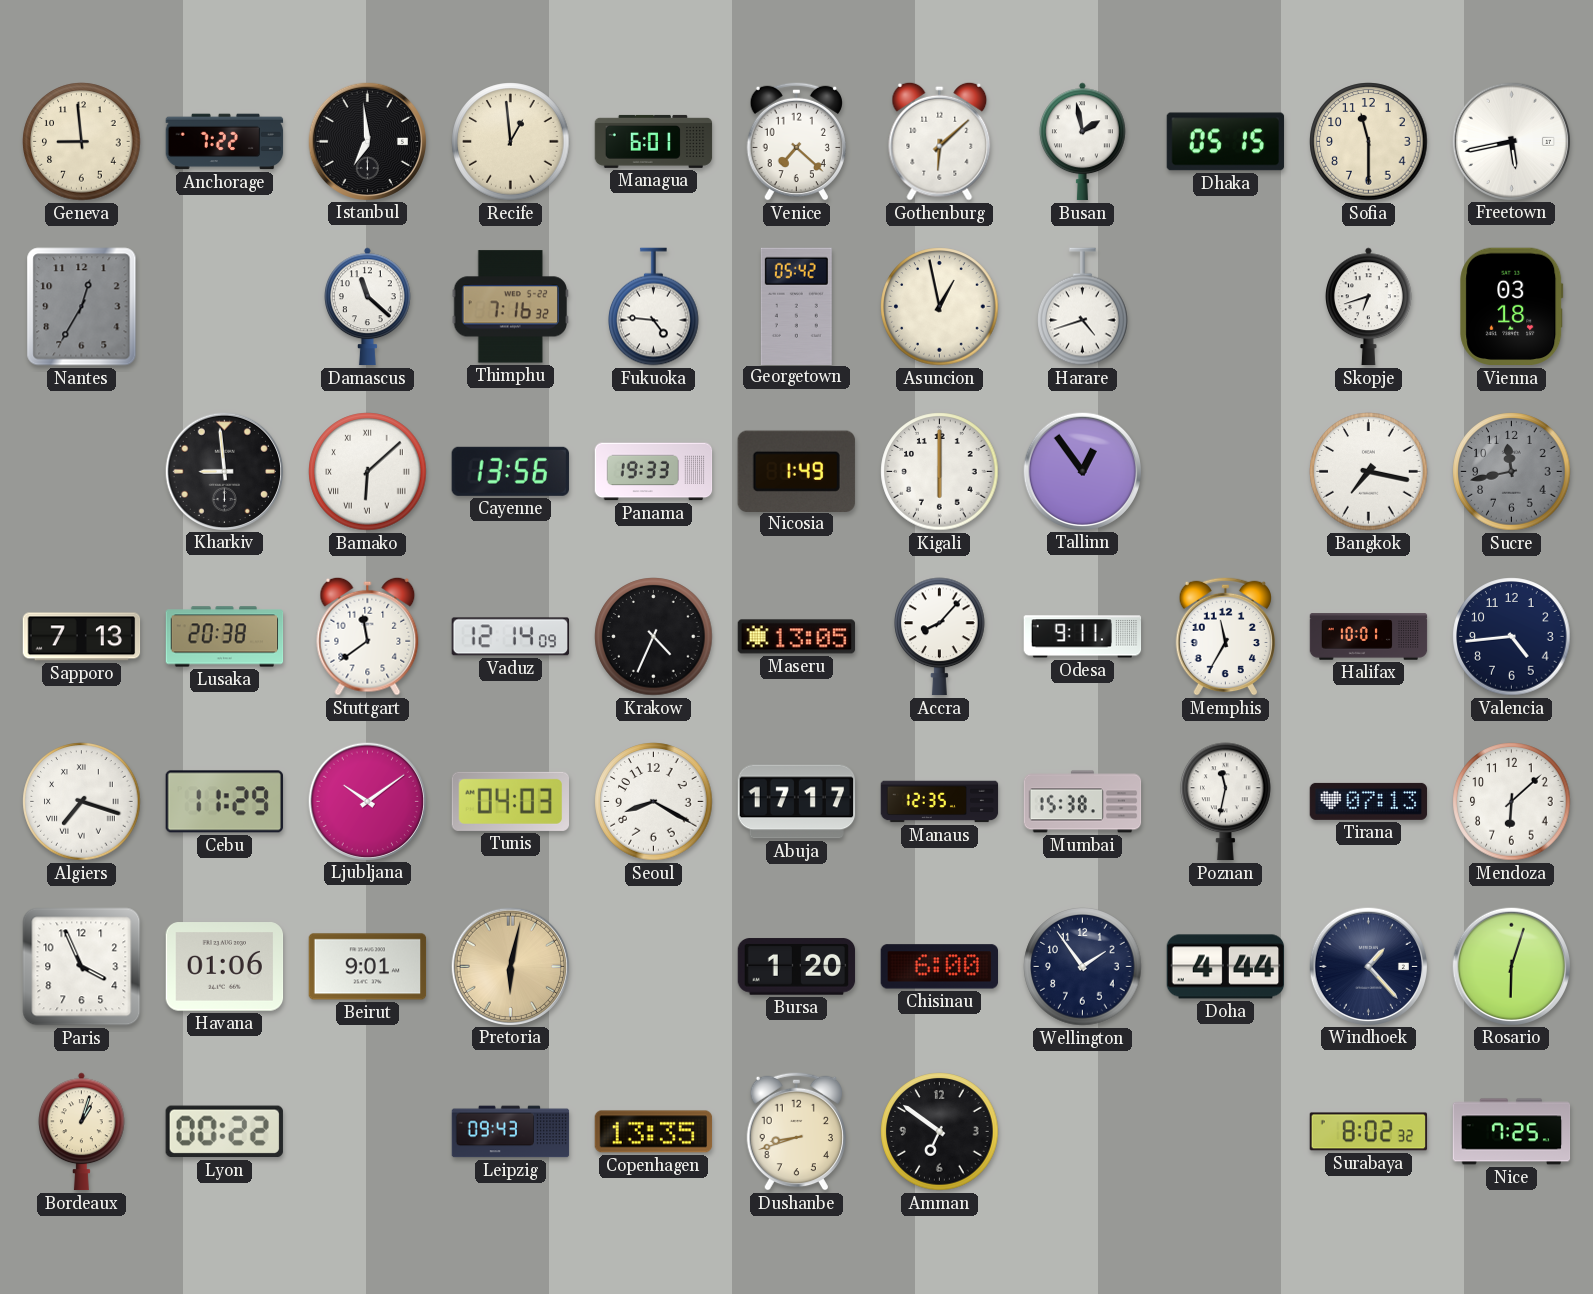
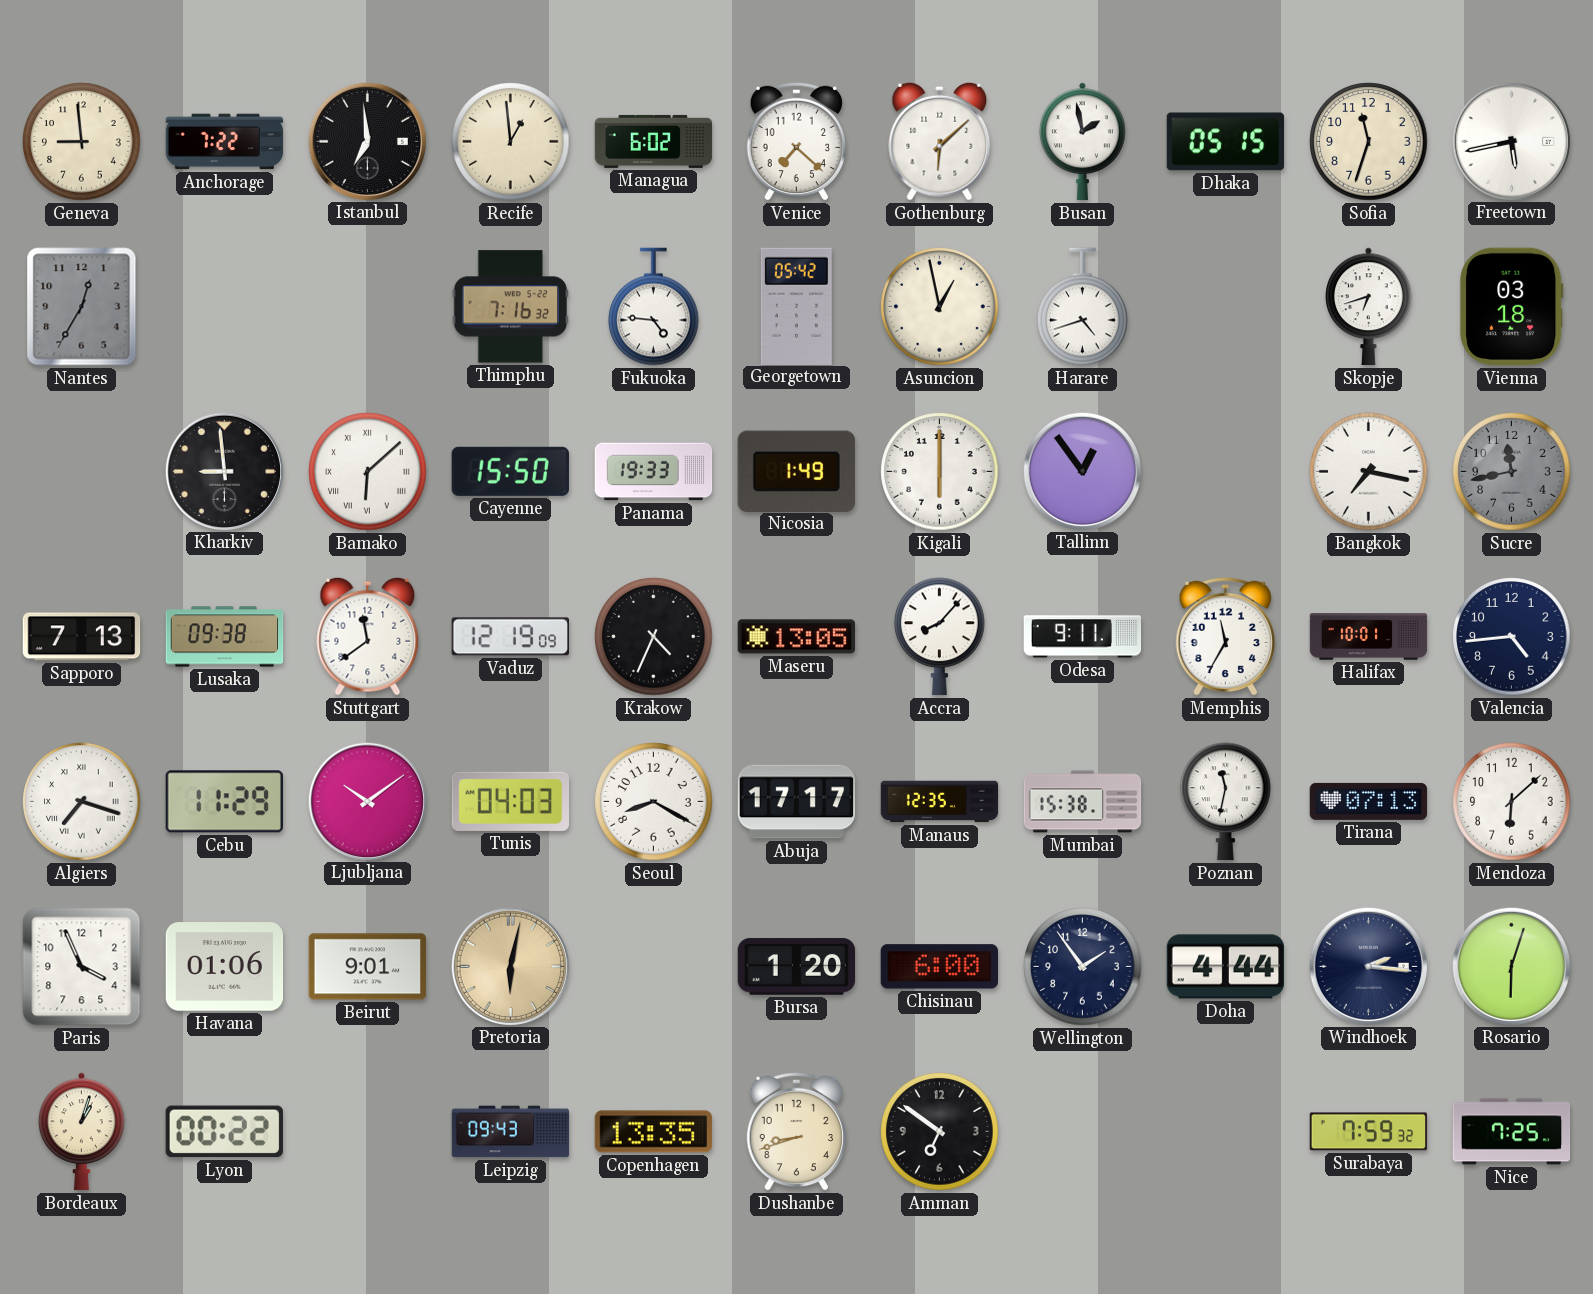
Managua: 6:01 -> 6:02 (654, 141)
Sofia: 11:30 -> 11:33 (1369, 142)
Damascus: 11:22 -> none (368, 307)
Cayenne: 13:56 -> 15:50 (510, 471)
Lusaka: 20:38 -> 09:38 (225, 637)
Vaduz: 12:14 -> 12:19 (510, 637)
Windhoek: 1:23 -> 2:16 (1368, 966)
Surabaya: 8:02 -> 7:59 (1369, 1132)
